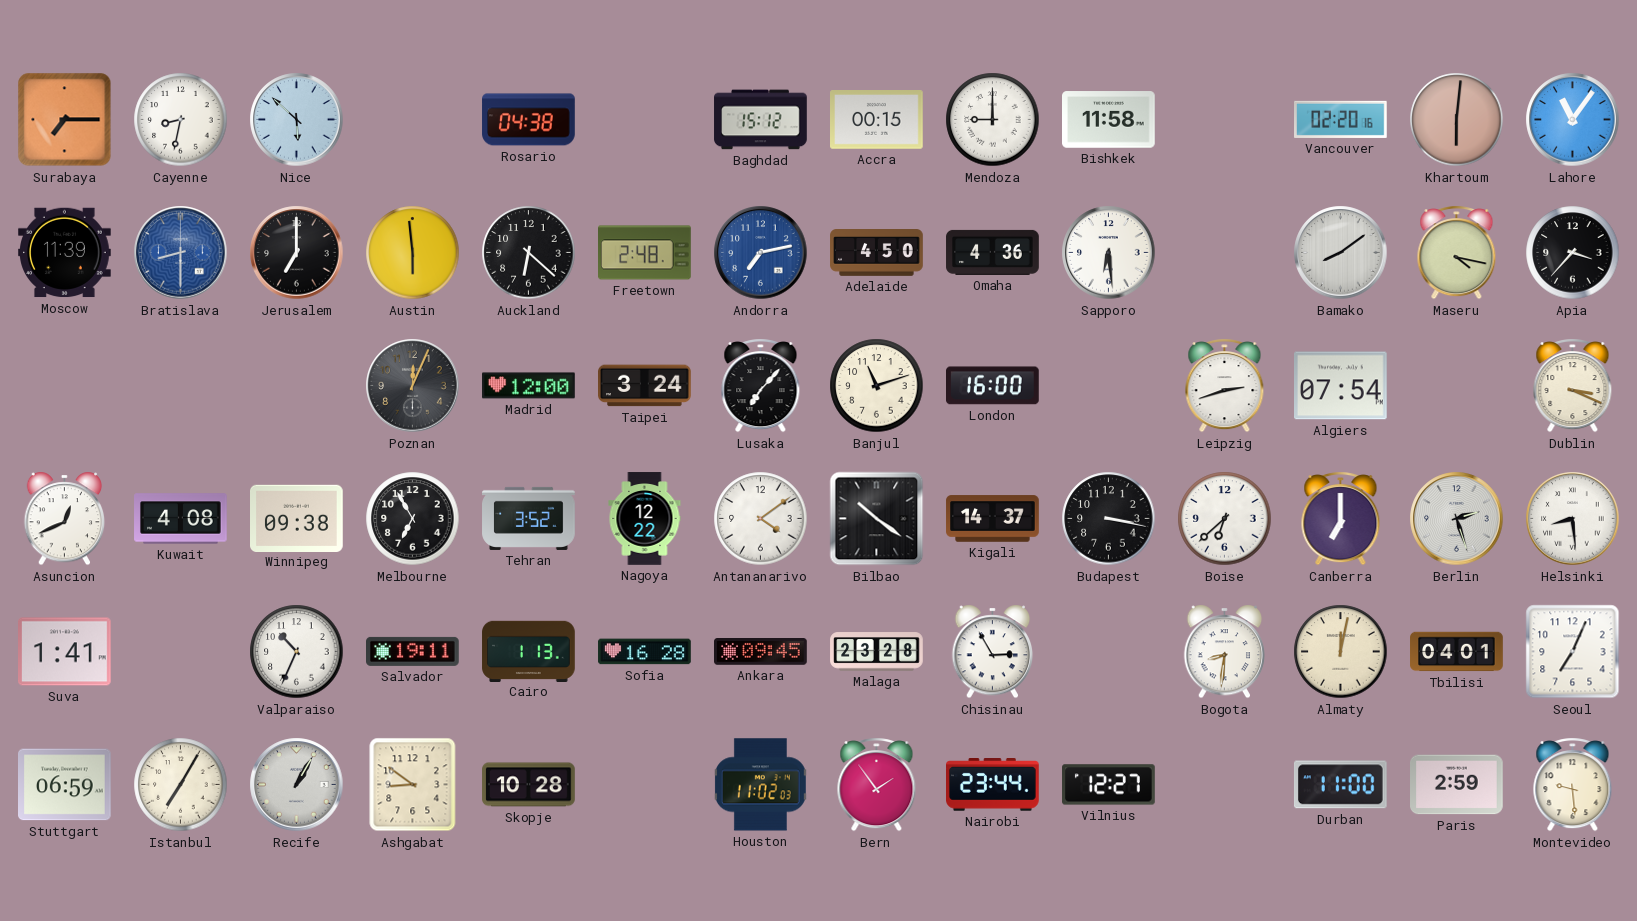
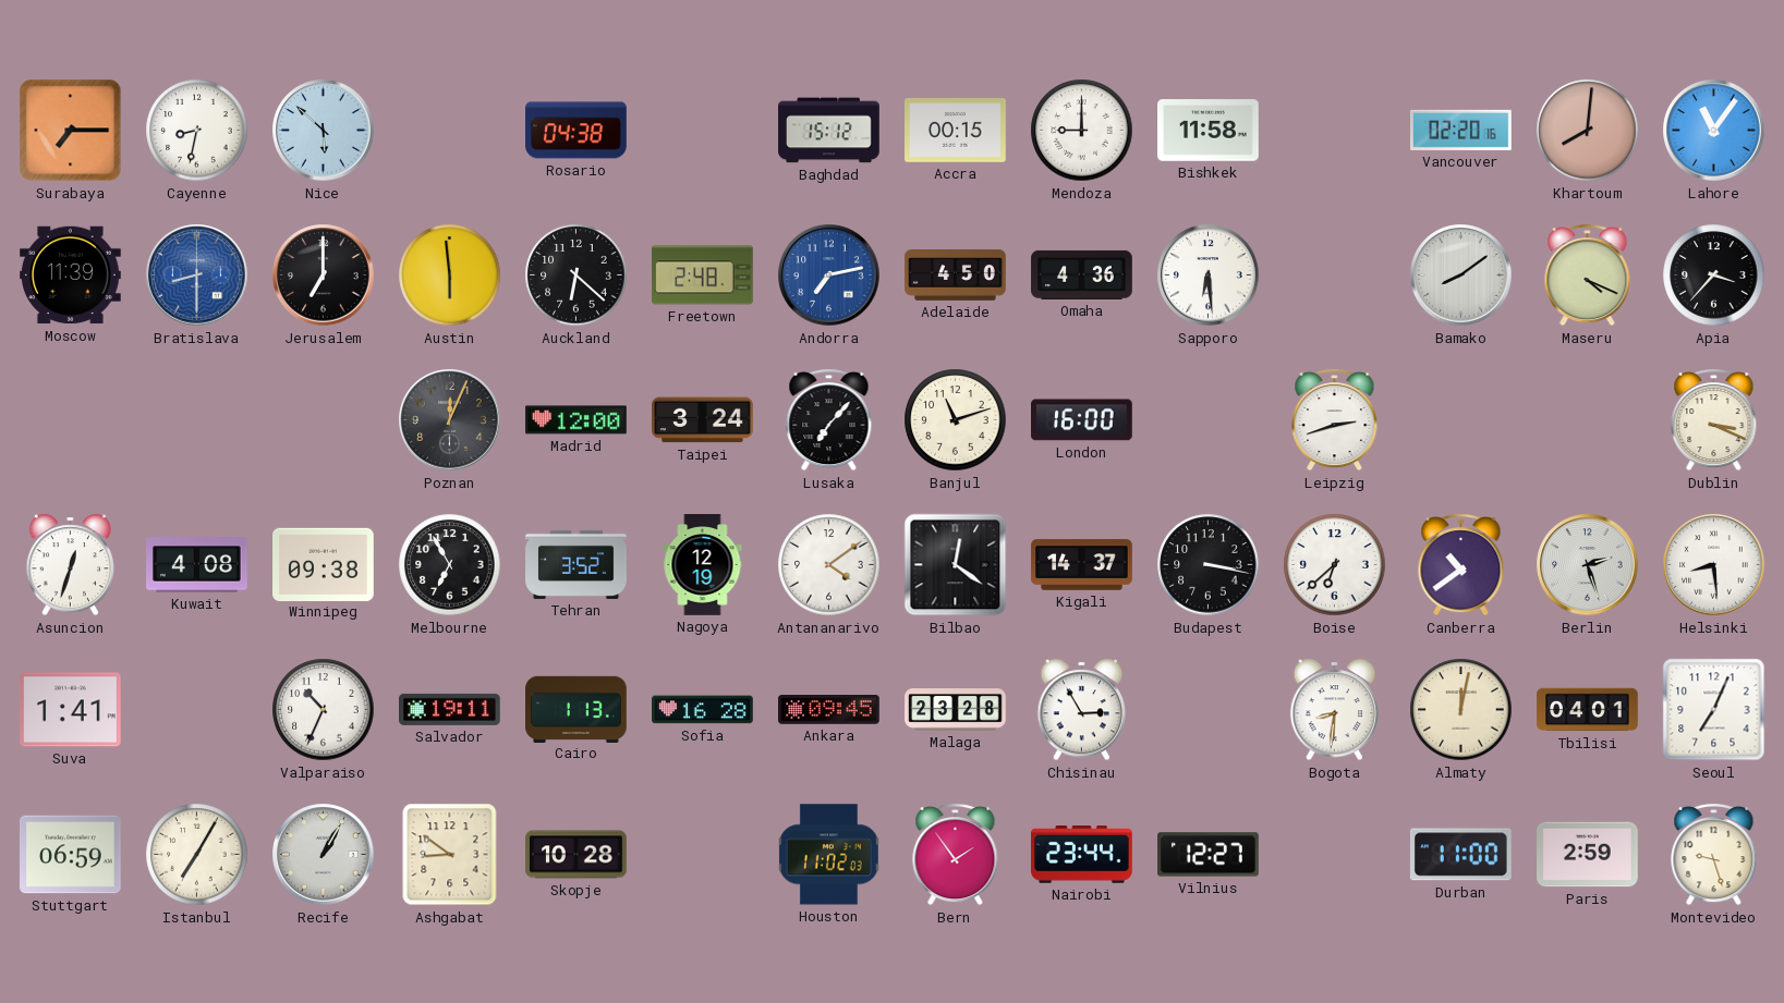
Khartoum: 6:01 -> 8:01 (1588, 131)
Maseru: 4:17 -> 4:19 (1588, 276)
Algiers: 07:54 -> none (1341, 386)
Asuncion: 12:41 -> 12:33 (71, 565)
Nagoya: 12:22 -> 12:19 (703, 565)
Bilbao: 10:21 -> 12:21 (956, 565)
Canberra: 7:00 -> 10:39 (1461, 565)
Montevideo: 9:29 -> 9:27 (1714, 855)
